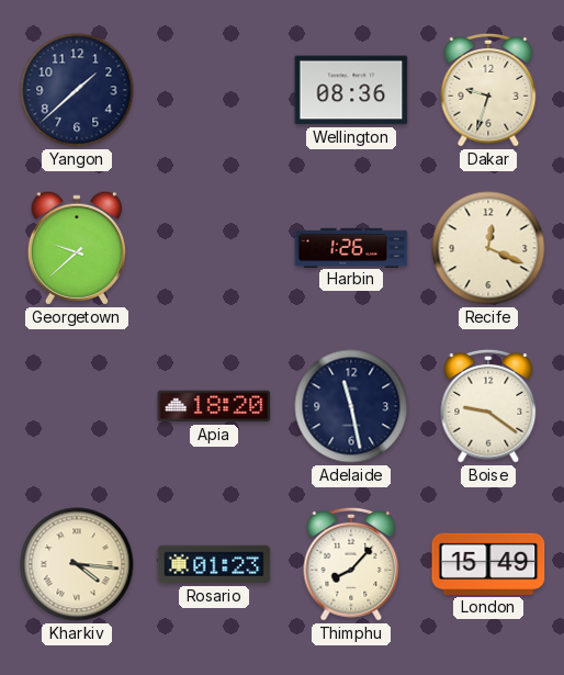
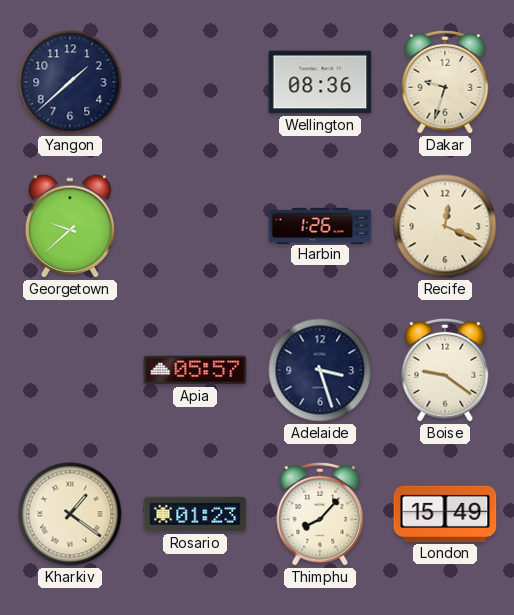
Apia: 18:20 -> 05:57 (195, 370)
Adelaide: 11:28 -> 3:27 (320, 370)
Kharkiv: 4:16 -> 1:21 (70, 514)
